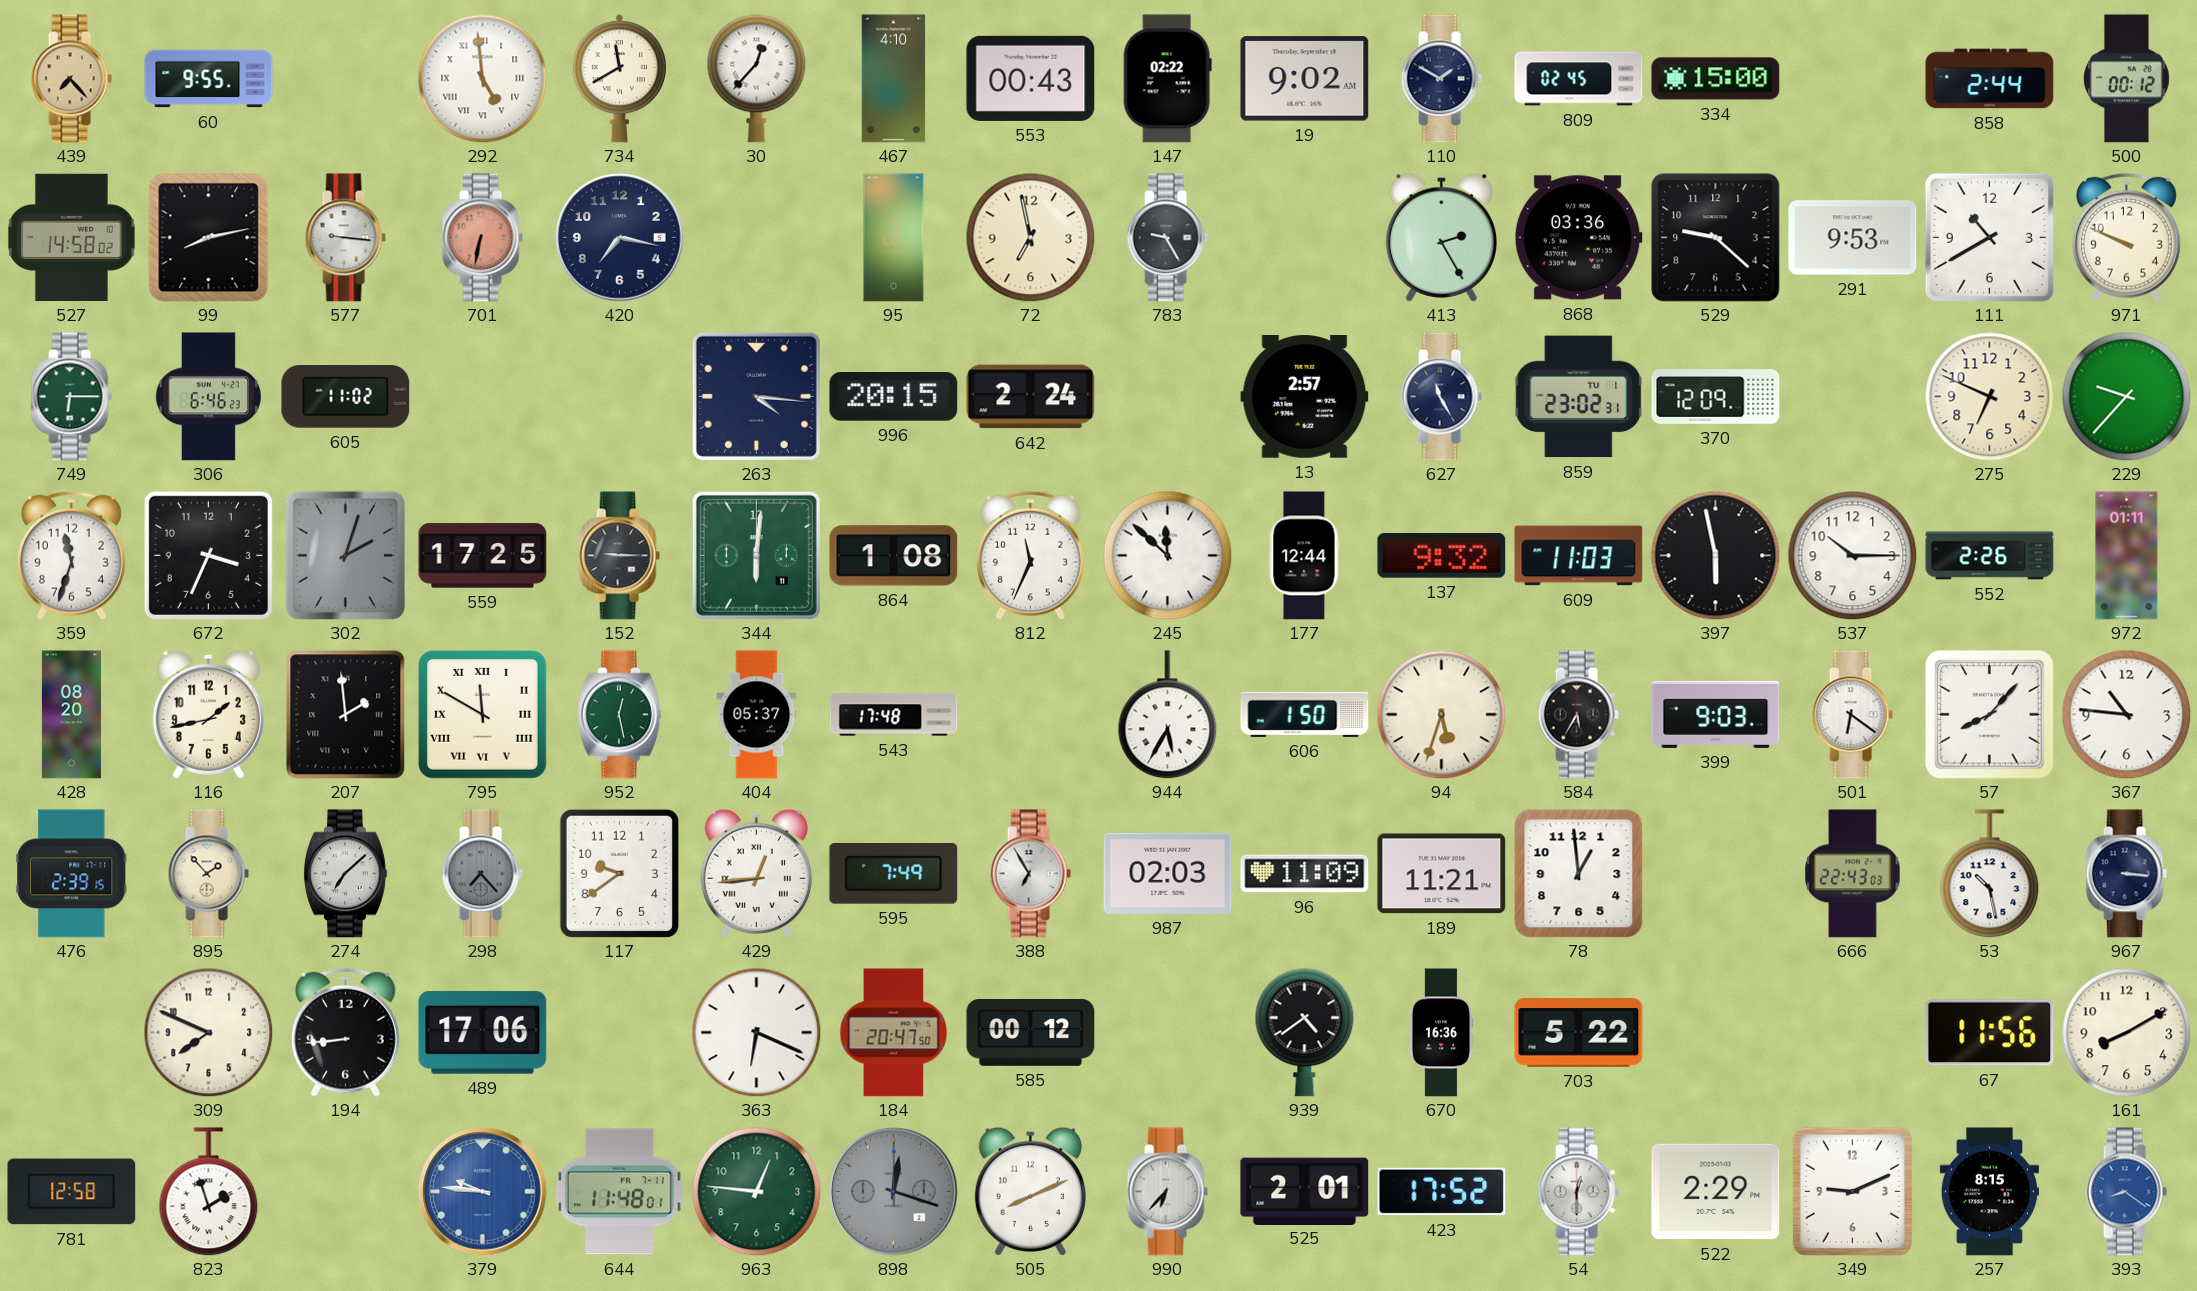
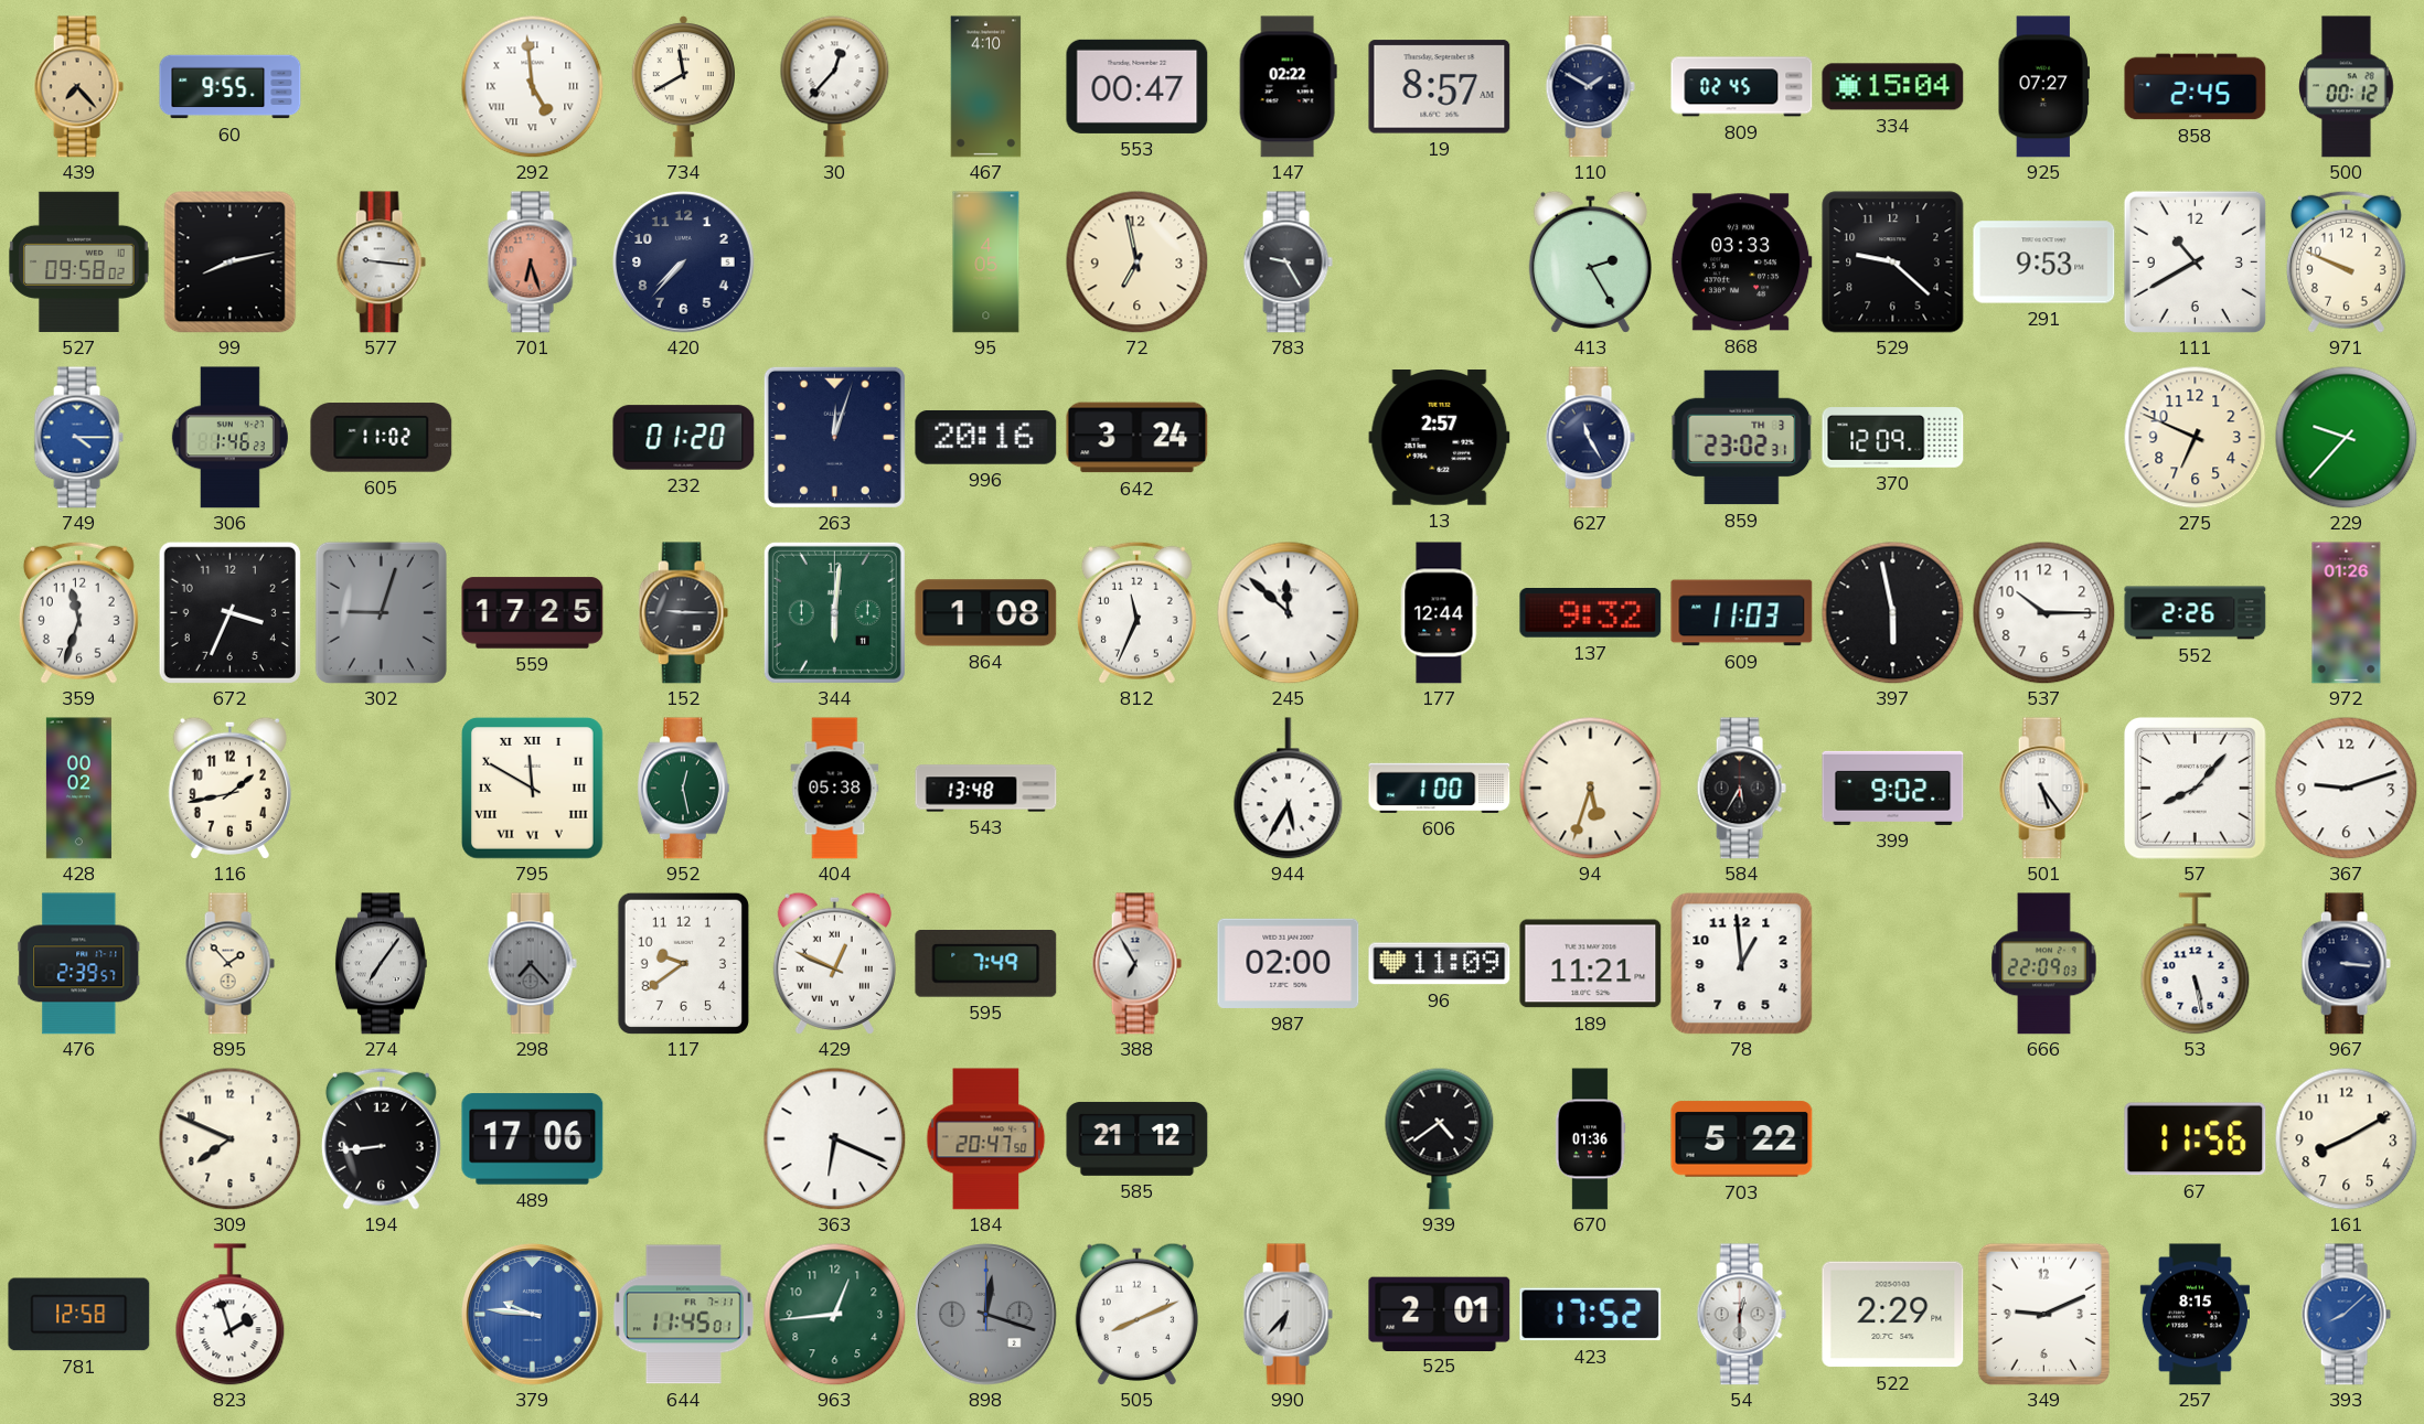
553: 00:43 -> 00:47 (1138, 86)
19: 9:02 -> 8:57 (1440, 87)
334: 15:00 -> 15:04 (1893, 87)
925: none -> 07:27 (2043, 87)
858: 2:44 -> 2:45 (2196, 87)
527: 14:58 -> 09:58 (79, 261)
701: 6:32 -> 6:27 (532, 263)
420: 7:17 -> 7:37 (684, 263)
868: 03:36 -> 03:33 (1741, 263)
749: 6:15 -> 4:15 (78, 438)
749 dial: green -> blue (78, 438)
306: 6:46 -> 1:46 (229, 438)
232: none -> 01:20 (684, 438)
263: 4:16 -> 12:03 (834, 437)
996: 20:15 -> 20:16 (986, 437)
642: 2:24 -> 3:24 (1138, 438)
859 date: TU 1 -> TH 3 (1741, 438)
302: 2:03 -> 9:03 (381, 612)
972: 01:11 -> 01:26 (2347, 613)
428: 08:20 -> 00:02 (78, 789)
207: 1:59 -> none (346, 715)
404: 05:37 -> 05:38 (835, 789)
543: 17:48 -> 13:48 (986, 789)
606: 1:50 -> 1:00 (1440, 788)
399: 9:03 -> 9:02 (1893, 788)
501: 6:21 -> 5:24 (2043, 789)
367: 10:46 -> 9:12 (2346, 788)
476: 2:39:15 -> 2:39:57 (79, 964)
274: 7:08 -> 7:06 (381, 964)
429: 12:44 -> 12:49 (834, 963)
987: 02:03 -> 02:00 (1289, 963)
666: 22:43 -> 22:09 (2044, 964)
53: 10:28 -> 5:28 (2196, 964)
585: 00:12 -> 21:12 (1138, 1138)
670: 16:36 -> 01:36 (1590, 1139)
644: 11:48 -> 11:45 (683, 1315)
963: 12:46 -> 12:44 (834, 1314)
393: 8:21 -> 8:08 (2346, 1315)
